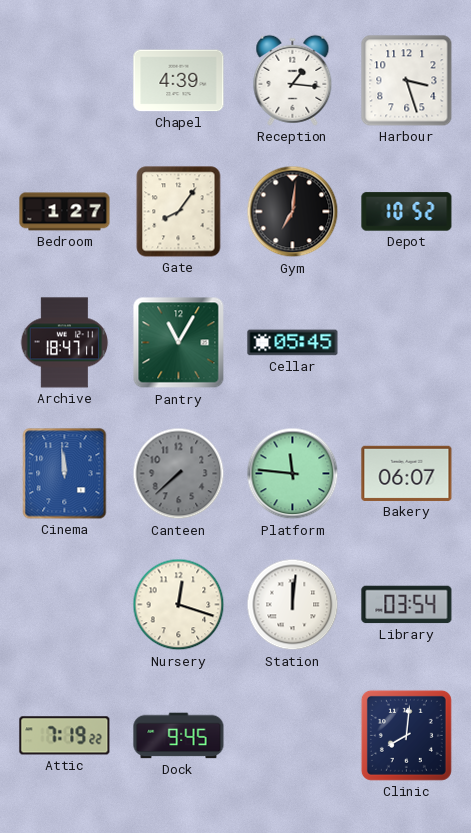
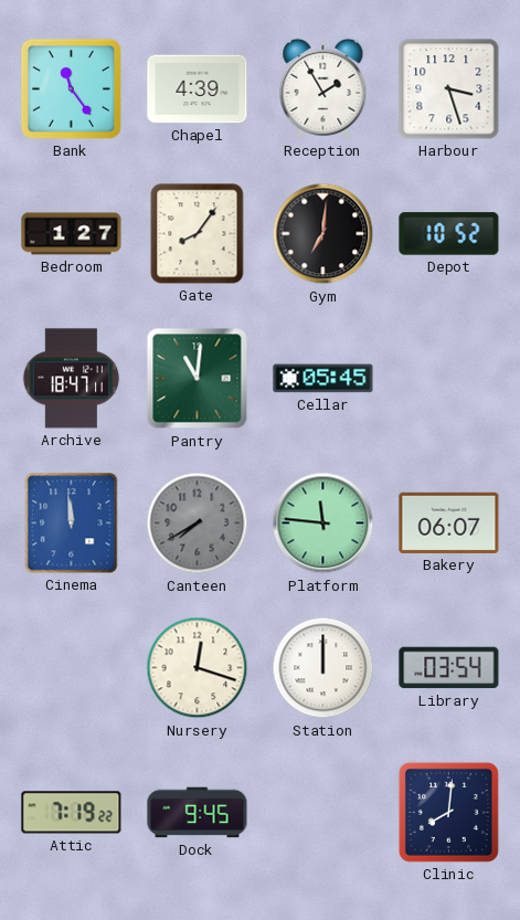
Bank: none -> 11:24 (71, 88)
Reception: 1:16 -> 1:55 (323, 88)
Pantry: 11:05 -> 11:01 (198, 379)
Canteen: 7:38 -> 7:40 (198, 524)
Station: 12:01 -> 12:00 (323, 668)
